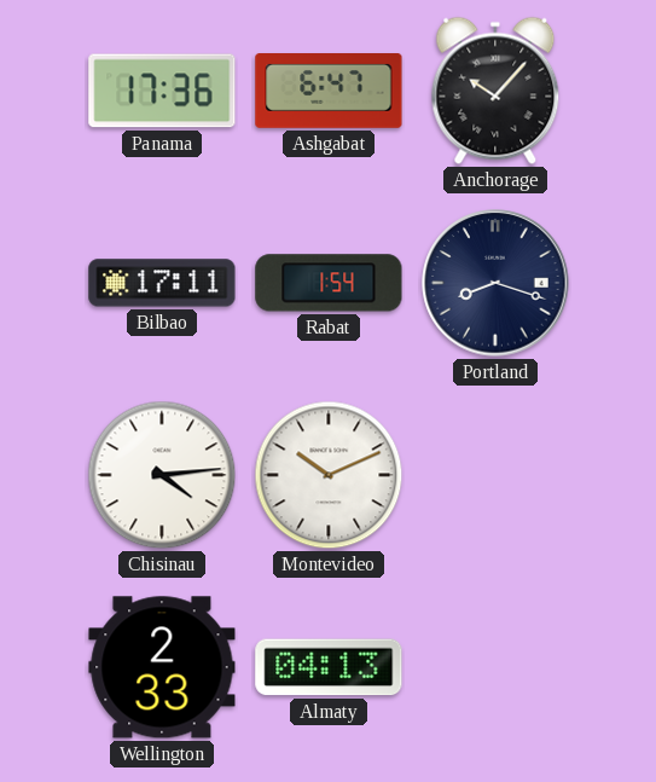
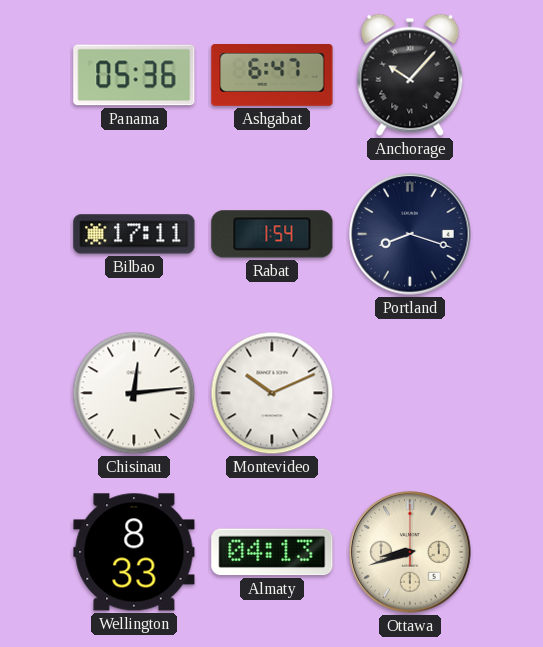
Panama: 17:36 -> 05:36 (134, 75)
Chisinau: 4:14 -> 12:14 (134, 393)
Wellington: 2:33 -> 8:33 (134, 552)
Ottawa: none -> 8:42 (410, 552)
